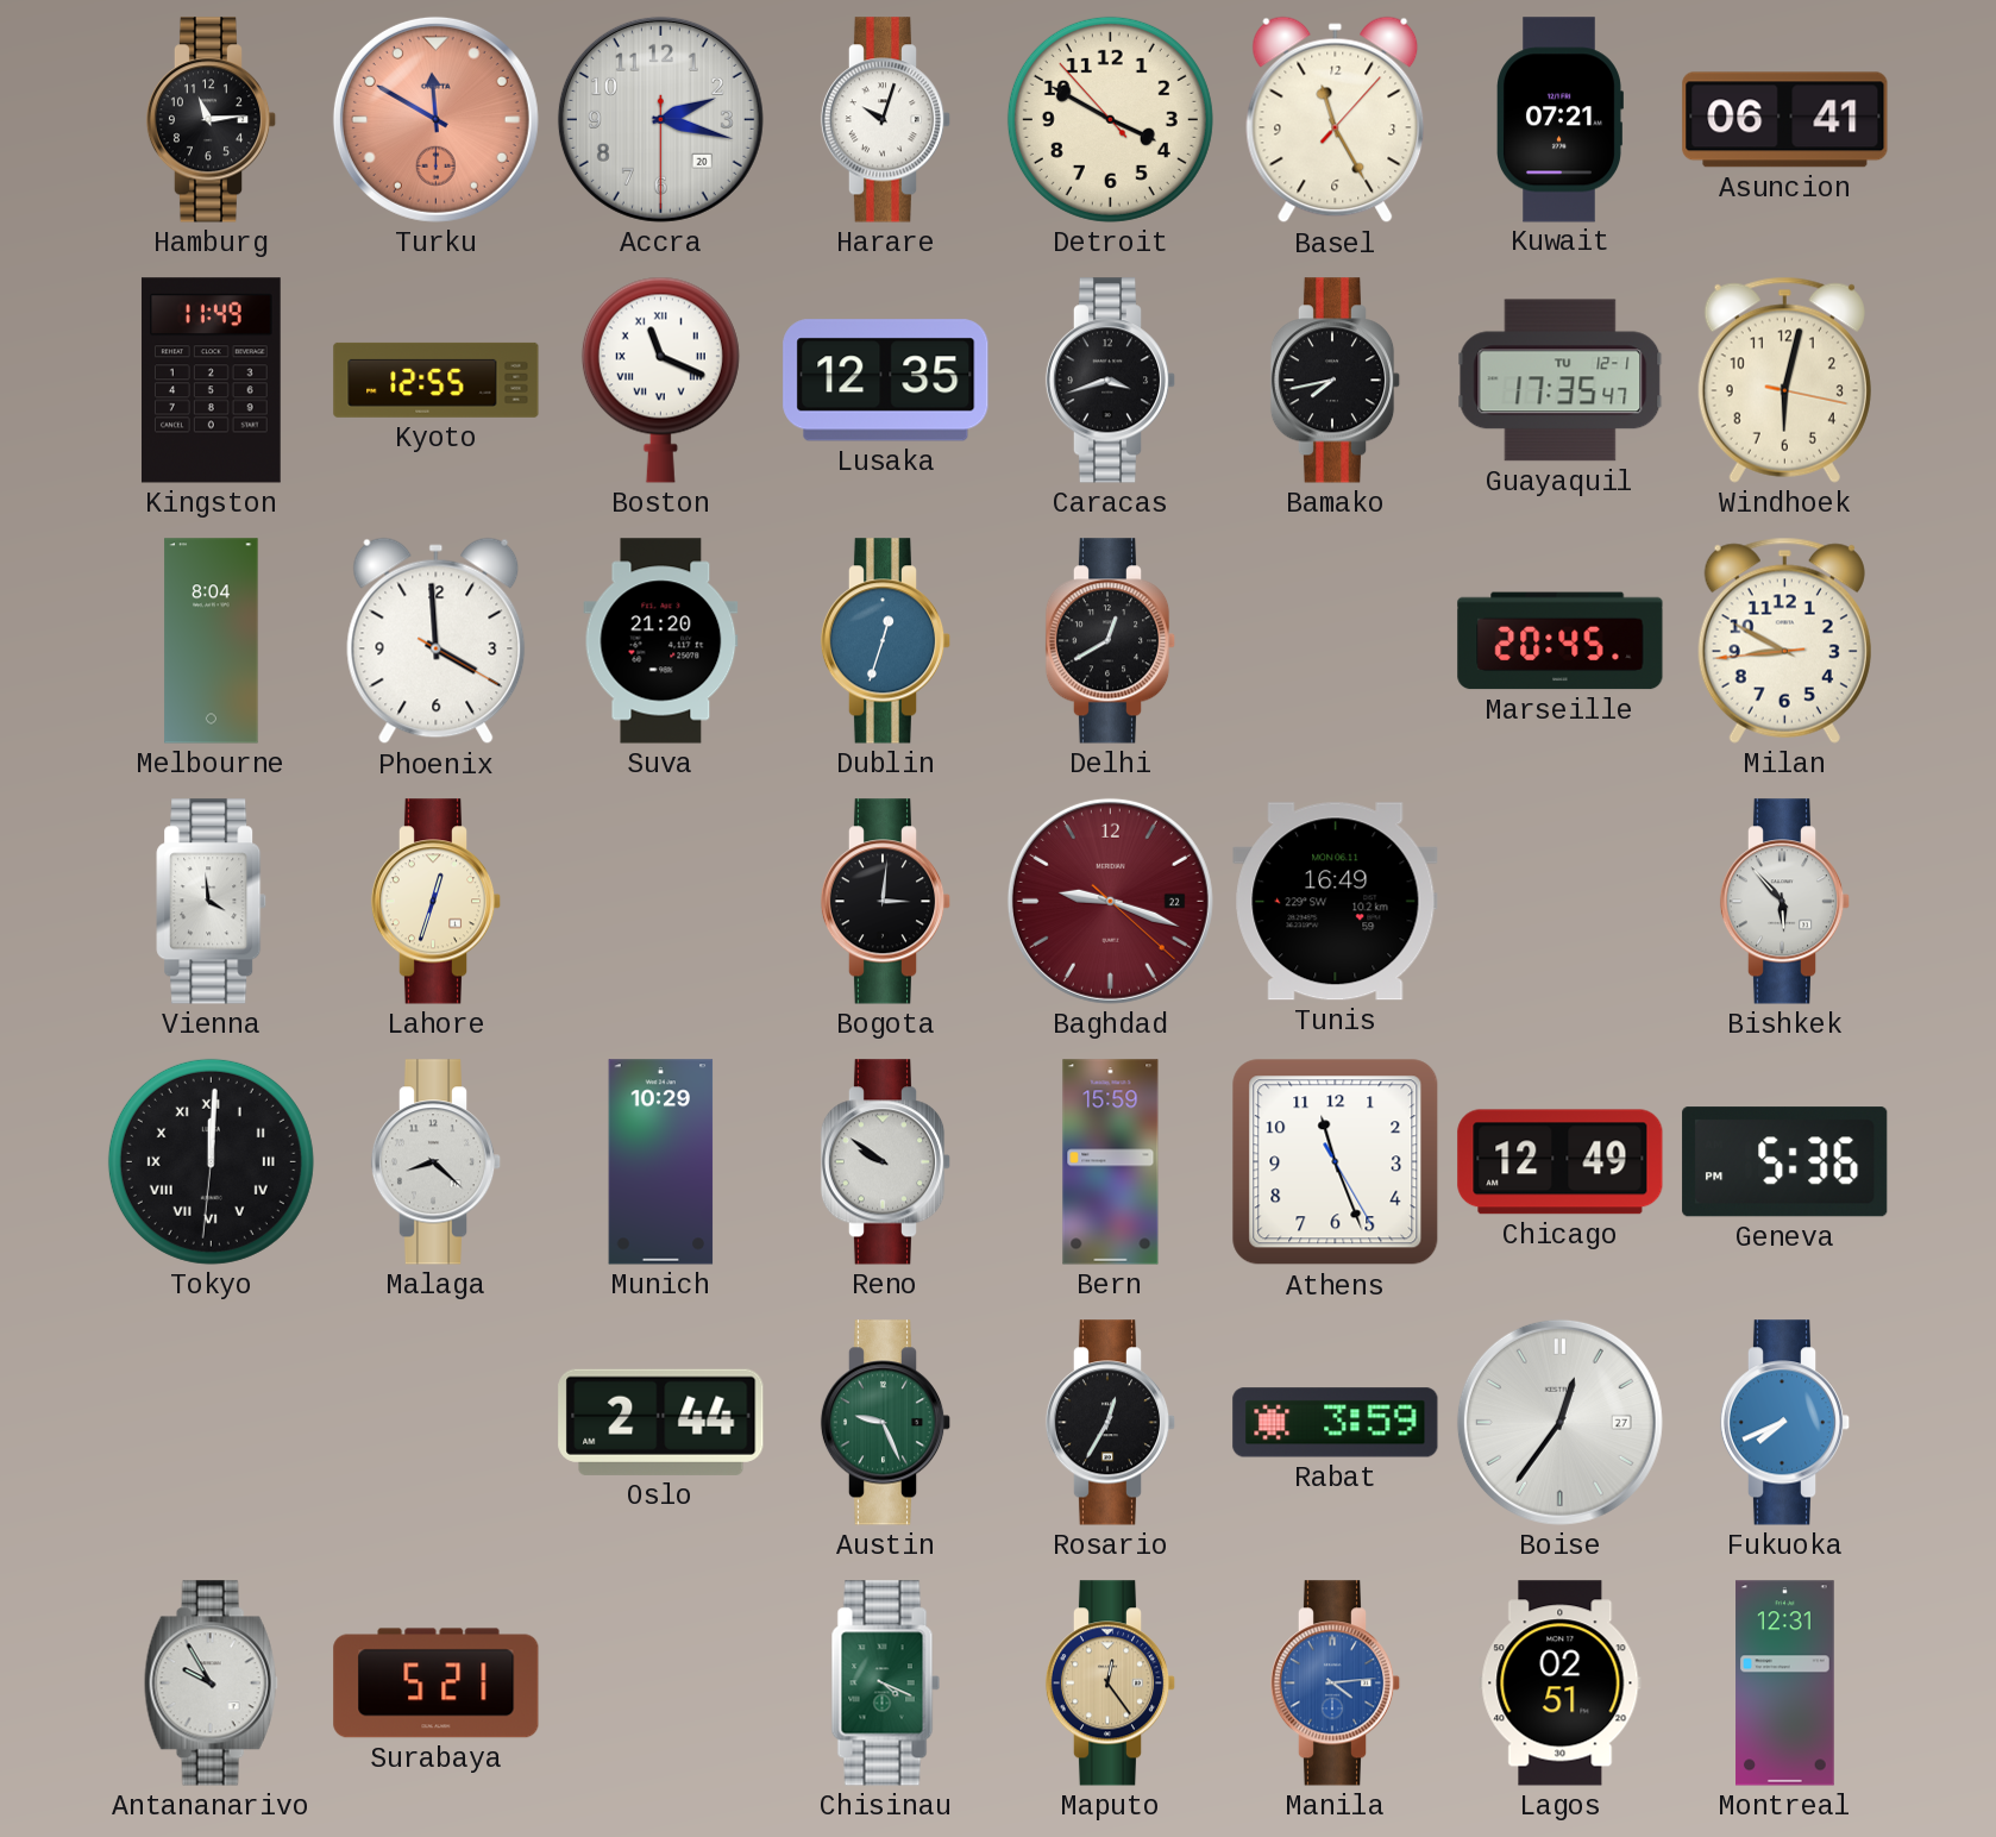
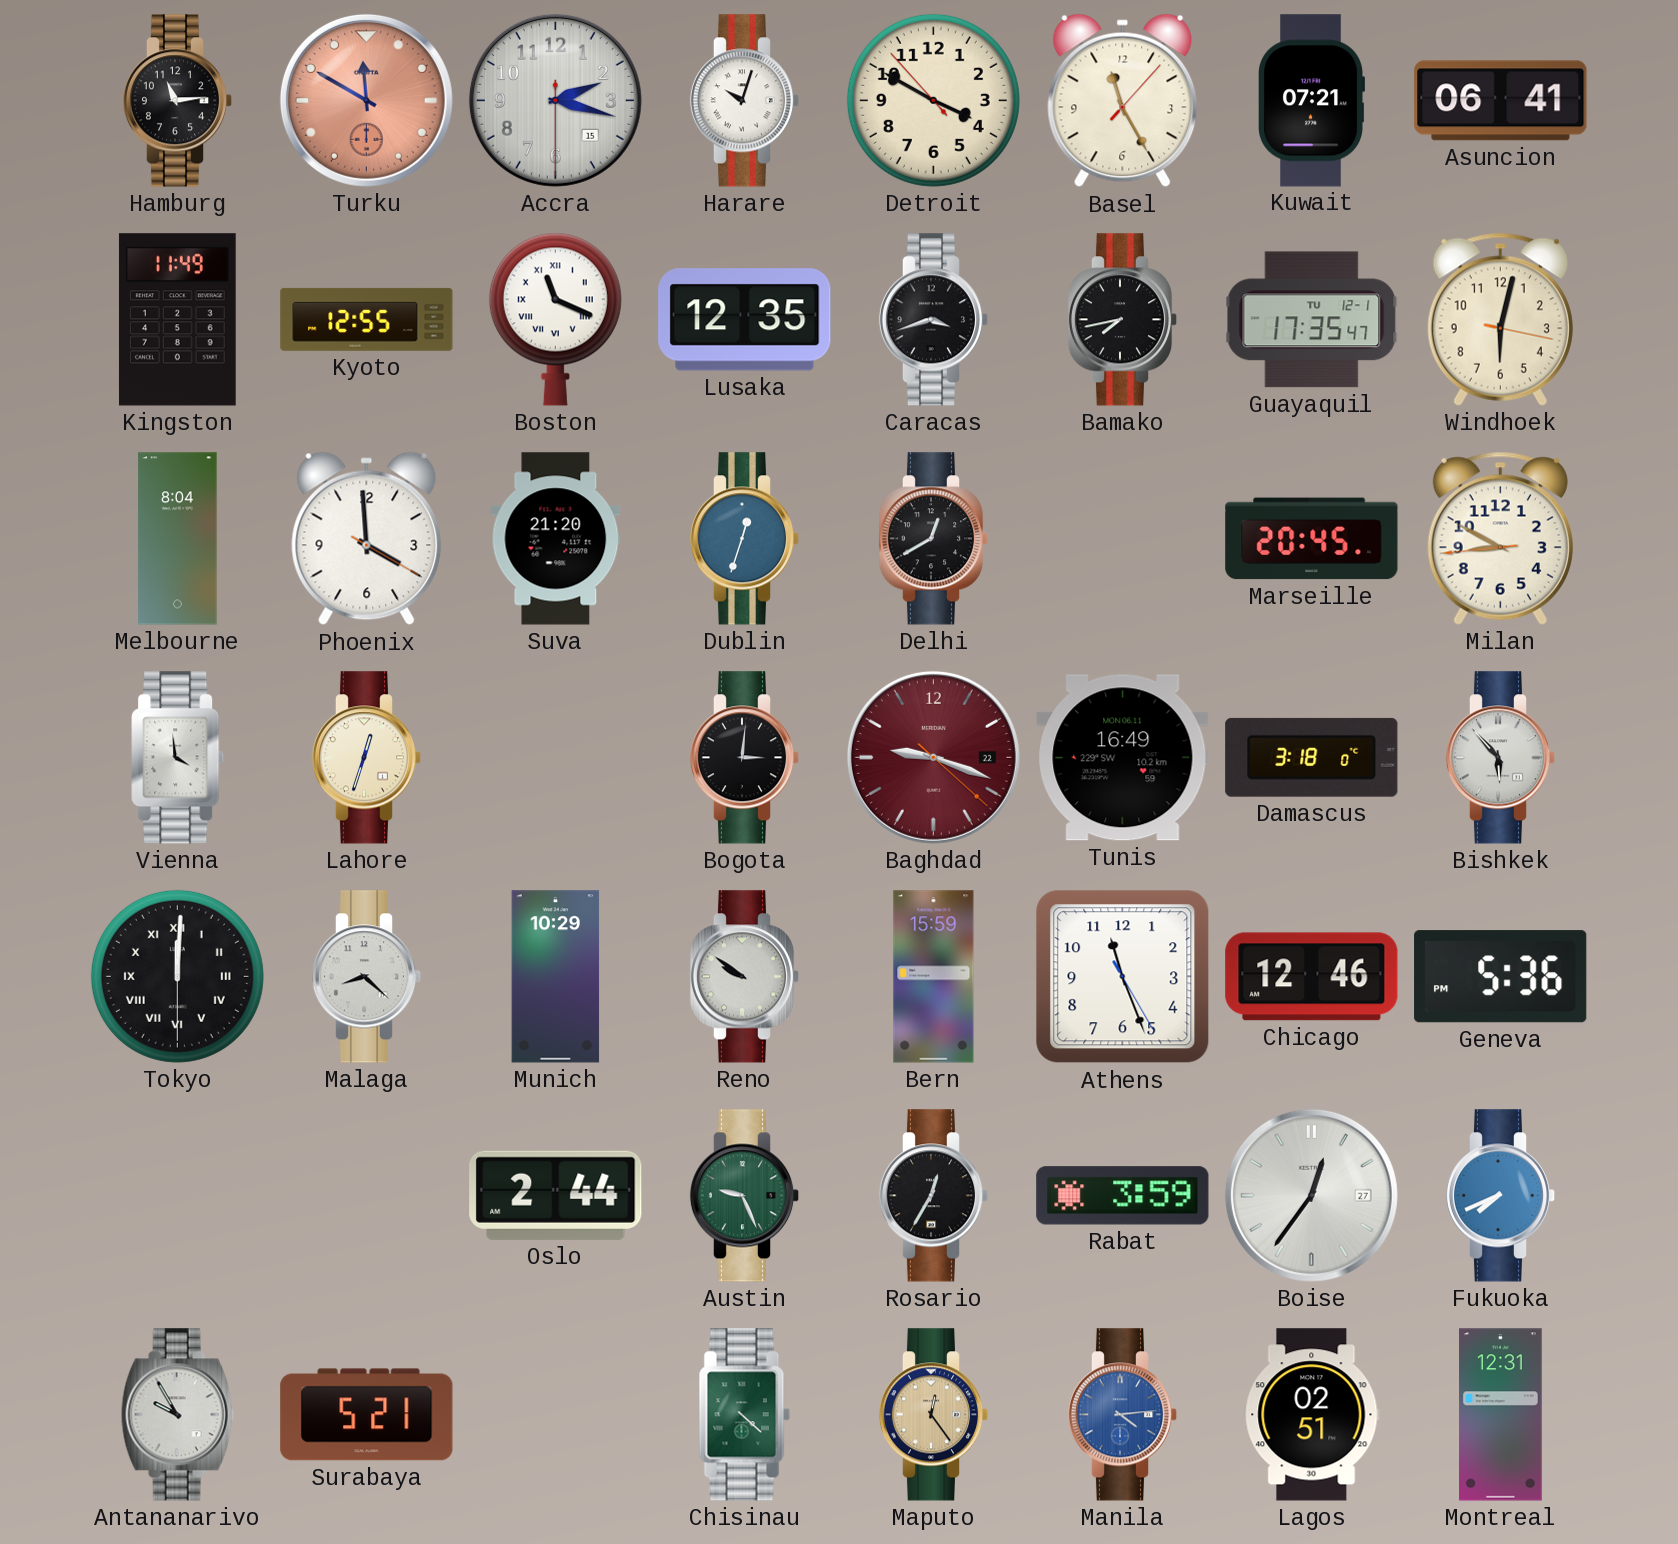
Accra date: 20 -> 15 (555, 100)
Damascus: none -> 3:18 (1312, 757)
Tokyo: 12:00:31 -> 12:00:30 (177, 976)
Chicago: 12:49 -> 12:46 (1312, 977)
Chisinau: 4:19 -> 4:22 (745, 1415)
